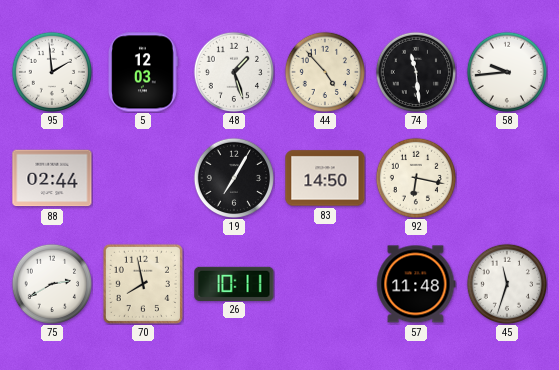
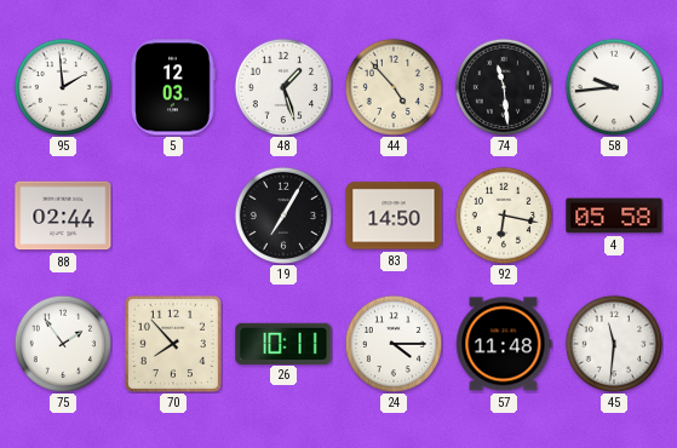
4: none -> 05:58 (614, 216)
75: 2:40 -> 1:54 (62, 343)
70: 7:58 -> 7:53 (173, 344)
24: none -> 4:15 (392, 343)
45: 11:33 -> 11:31 (613, 343)
